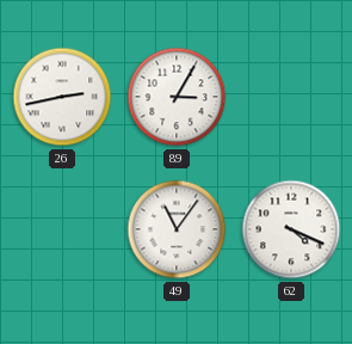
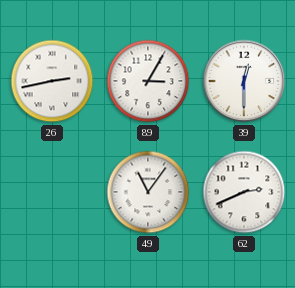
39: none -> 12:30 (244, 81)
62: 4:19 -> 2:41 (244, 192)
